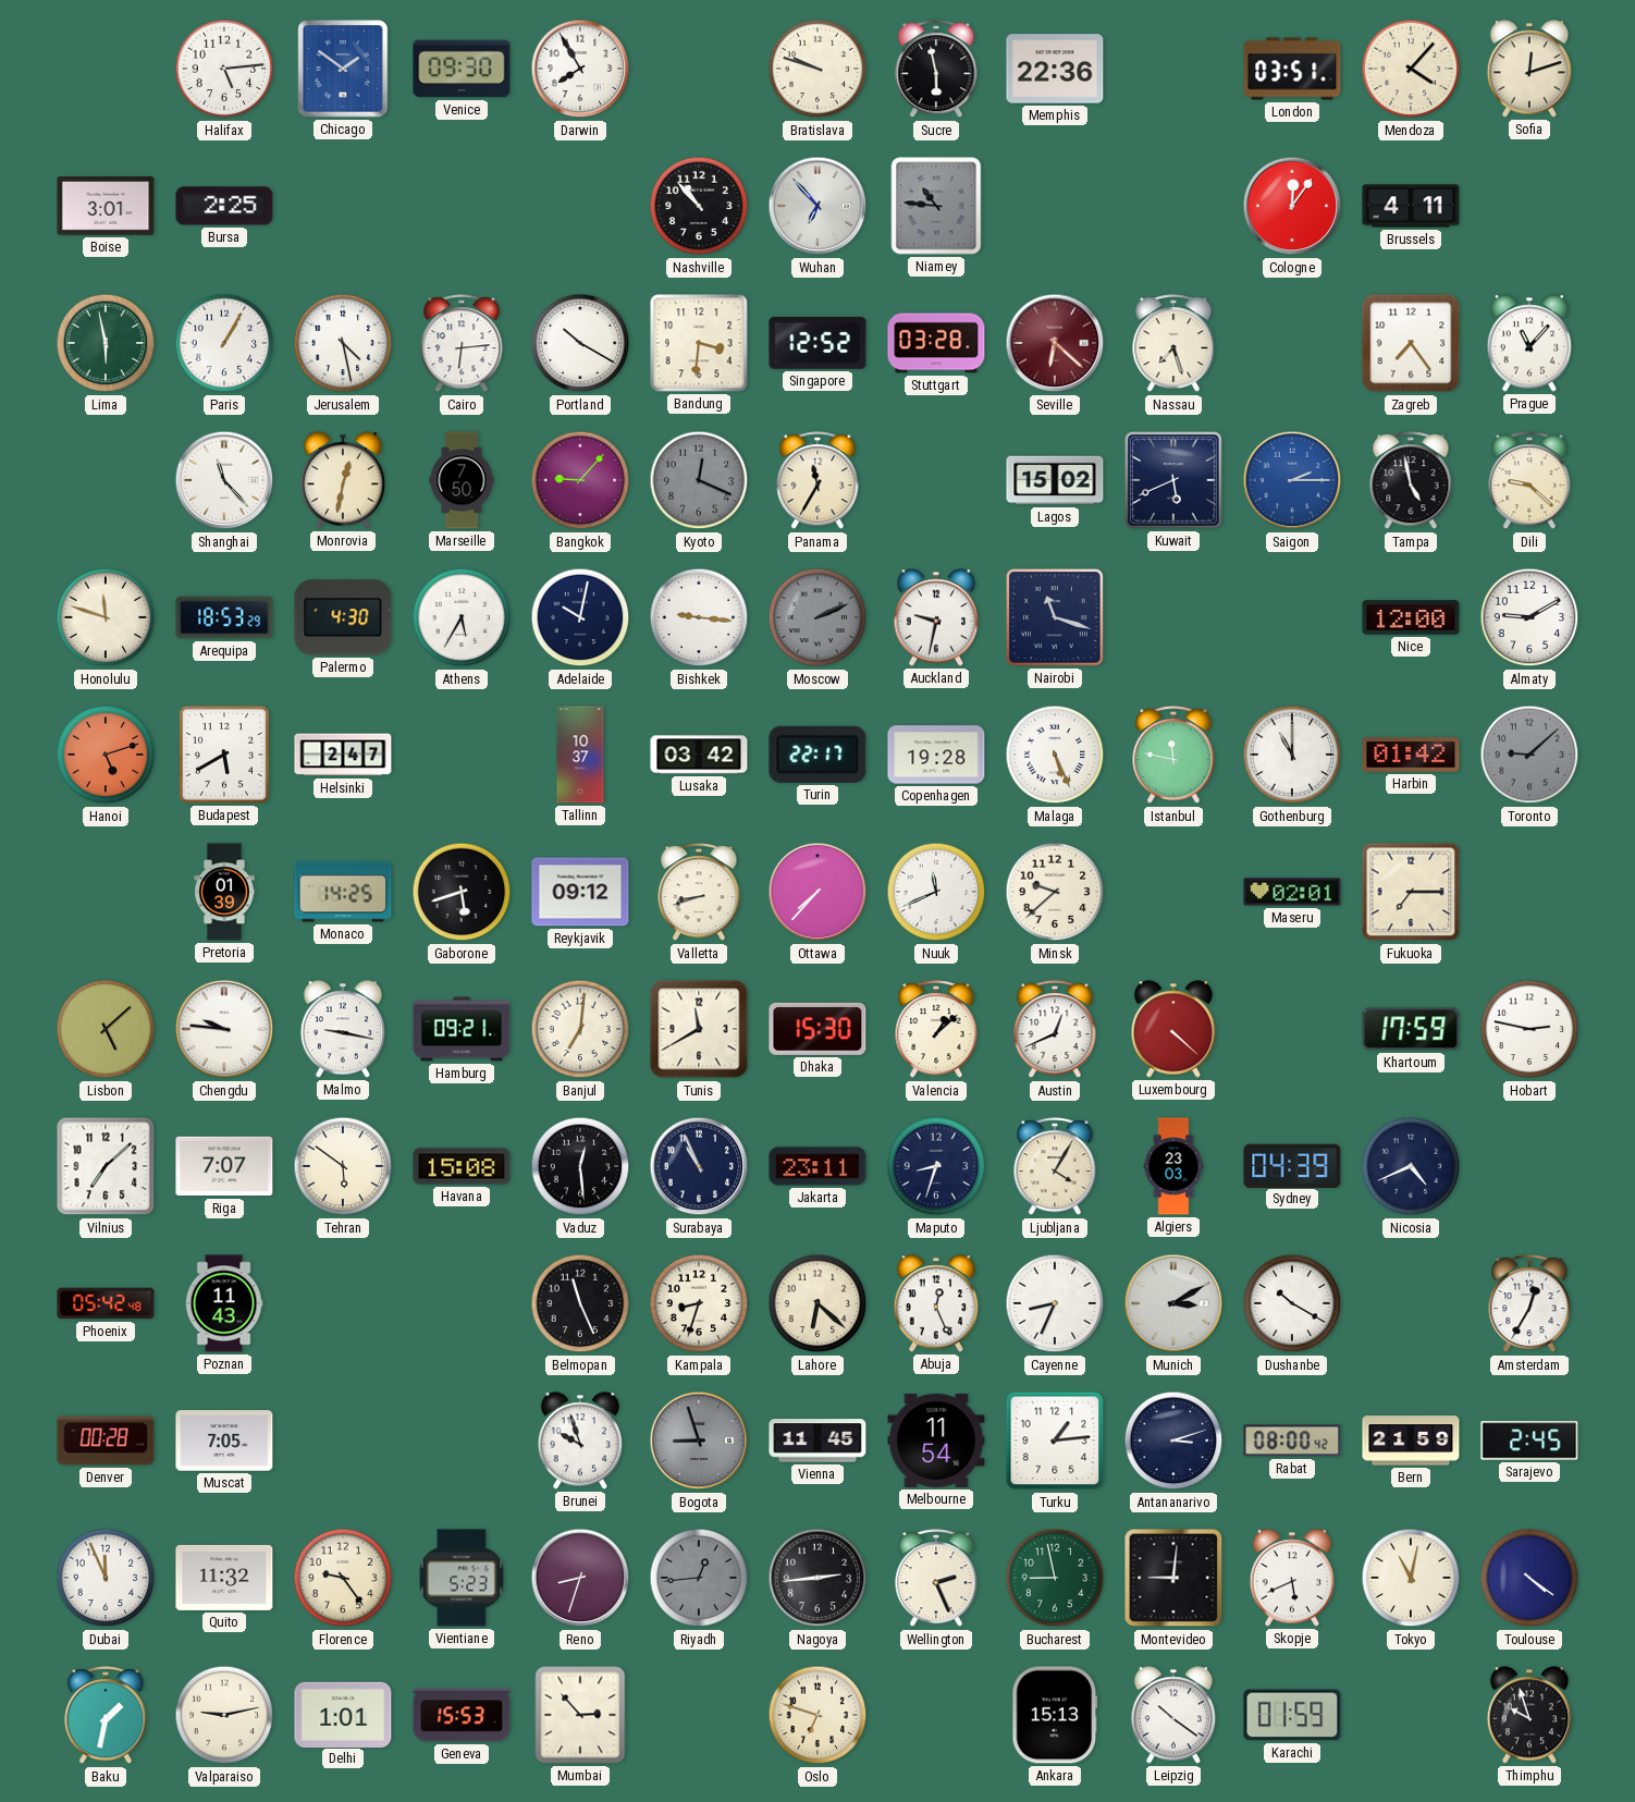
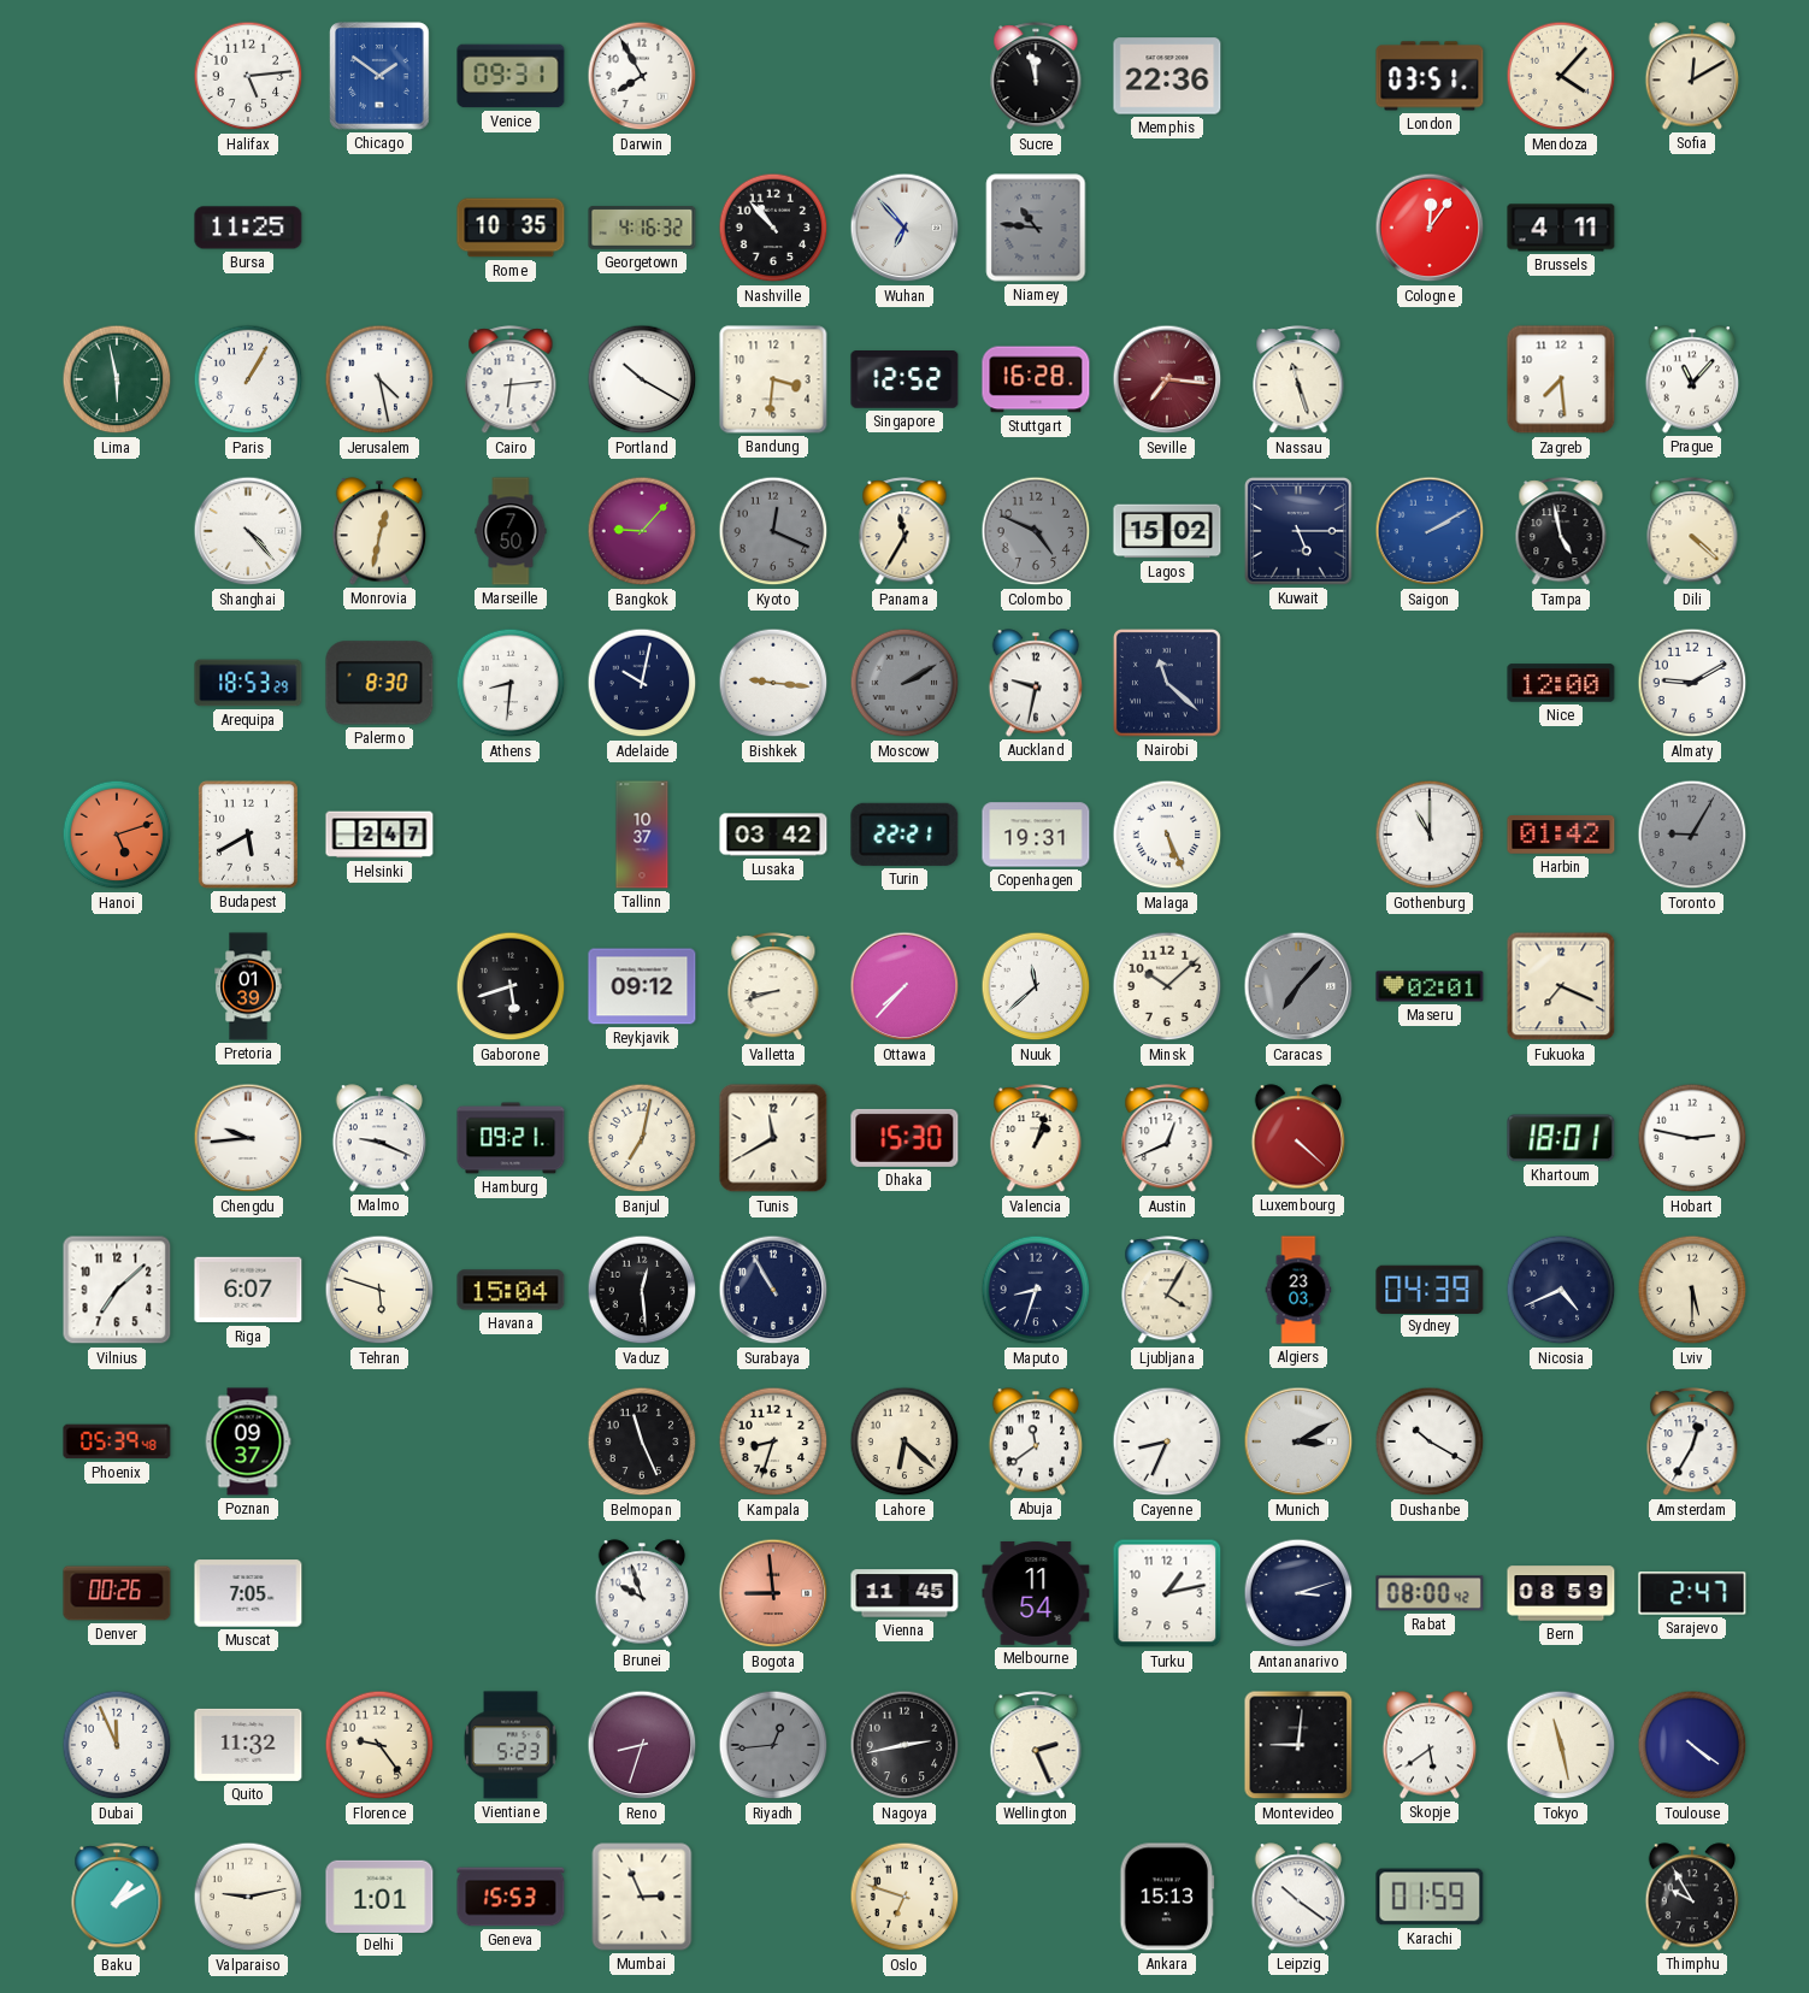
Venice: 09:30 -> 09:31 (511, 76)
Bratislava: 9:48 -> none (817, 69)
Sucre: 5:58 -> 11:58 (1036, 77)
Sofia: 12:12 -> 12:10 (1692, 76)
Boise: 3:01 -> none (106, 207)
Bursa: 2:25 -> 11:25 (248, 228)
Rome: none -> 10:35 (511, 228)
Georgetown: none -> 4:16 (642, 228)
Stuttgart: 03:28 -> 16:28 (1036, 379)
Seville: 6:22 -> 7:16 (1167, 379)
Nassau: 7:27 -> 11:27 (1298, 381)
Zagreb: 7:24 -> 7:29 (1561, 379)
Shanghai: 11:23 -> 4:23 (248, 531)
Colombo: none -> 4:49 (1036, 531)
Kuwait: 5:41 -> 5:15 (1298, 531)
Saigon: 2:15 -> 2:10 (1430, 531)
Dili: 9:22 -> 4:22 (1692, 532)
Honolulu: 11:48 -> none (106, 617)
Palermo: 4:30 -> 8:30 (379, 683)
Athens: 5:35 -> 8:31 (511, 683)
Moscow: 2:11 -> 2:10 (904, 683)
Nairobi: 11:18 -> 11:22 (1167, 683)
Turin: 22:17 -> 22:21 (904, 835)
Copenhagen: 19:28 -> 19:31 (1036, 835)
Istanbul: 11:47 -> none (1173, 756)
Toronto: 9:08 -> 9:05 (1692, 835)
Monaco: 14:25 -> none (343, 892)
Nuuk: 11:41 -> 11:38 (1036, 986)
Minsk: 9:38 -> 10:08 (1167, 986)
Caracas: none -> 7:07 (1298, 986)
Fukuoka: 7:15 -> 7:19 (1561, 986)
Lisbon: 5:08 -> none (106, 1029)
Chengdu: 9:46 -> 9:44 (248, 1138)
Malmo: 9:17 -> 9:19 (379, 1138)
Banjul: 7:01 -> 7:02 (642, 1138)
Valencia: 1:08 -> 1:03 (1036, 1139)
Khartoum: 17:59 -> 18:01 (1561, 1138)
Riga: 7:07 -> 6:07 (248, 1290)
Tehran: 5:51 -> 5:48 (379, 1290)
Havana: 15:08 -> 15:04 (511, 1290)
Surabaya: 10:56 -> 10:55 (773, 1290)
Jakarta: 23:11 -> none (817, 1166)
Lviv: none -> 5:30 (1692, 1290)
Phoenix: 05:42 -> 05:39 (117, 1441)
Poznan: 11:43 -> 09:37 (248, 1441)
Abuja: 12:26 -> 11:39 (1036, 1441)
Denver: 00:28 -> 00:26 (117, 1593)
Bogota: 8:57 -> 8:59 (773, 1593)
Bogota dial: grey -> salmon (773, 1593)
Turku: 1:14 -> 1:13 (1167, 1593)
Bern: 21:59 -> 08:59 (1561, 1593)
Sarajevo: 2:45 -> 2:47 (1692, 1593)
Nagoya: 2:44 -> 2:43 (904, 1745)
Bucharest: 8:58 -> none (1055, 1578)
Skopje: 5:41 -> 5:39 (1430, 1745)
Tokyo: 11:02 -> 11:28 (1561, 1745)
Baku: 1:32 -> 1:10 (117, 1898)
Mumbai: 2:53 -> 2:56 (642, 1897)
Thimphu: 9:57 -> 9:55 (1692, 1897)
